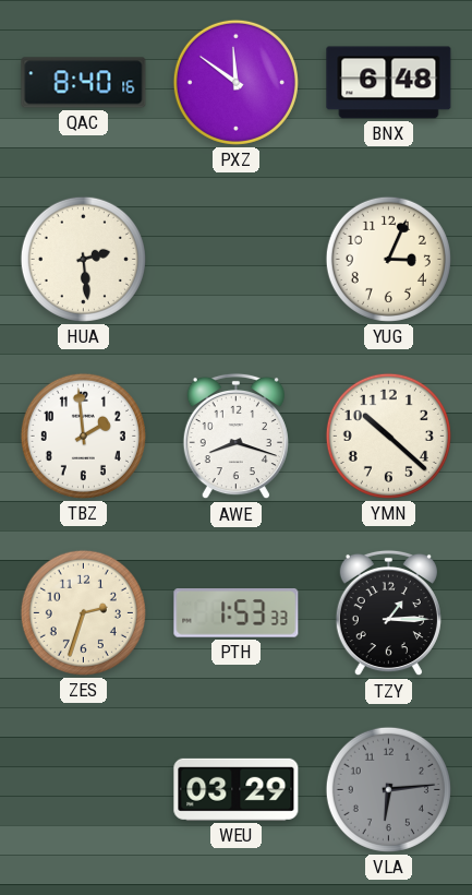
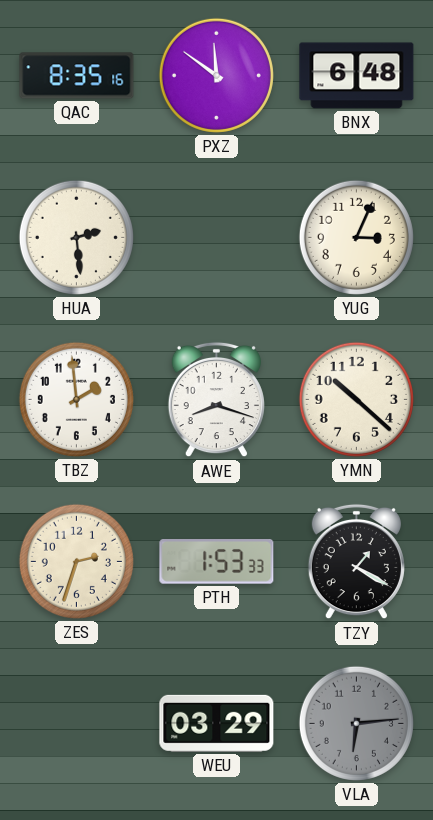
QAC: 8:40 -> 8:35 (77, 76)
TZY: 1:15 -> 1:20 (356, 562)
